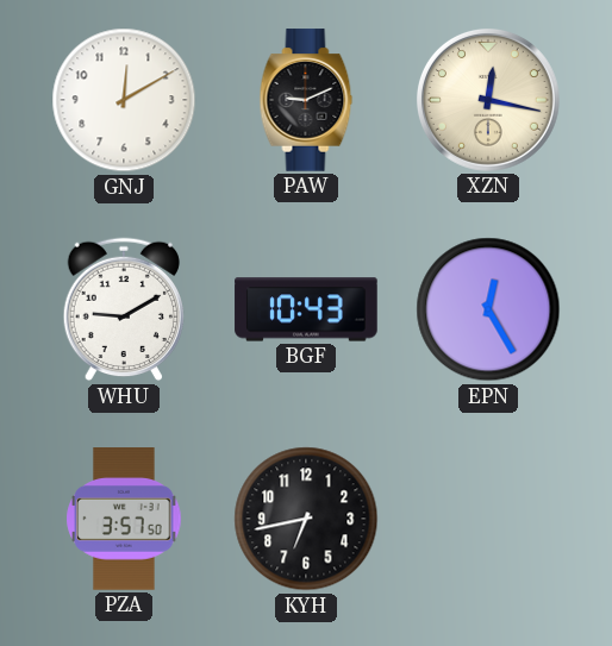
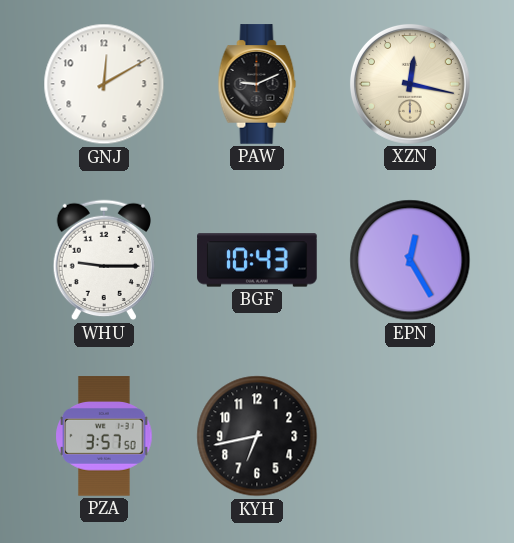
WHU: 9:10 -> 9:15 (103, 260)
